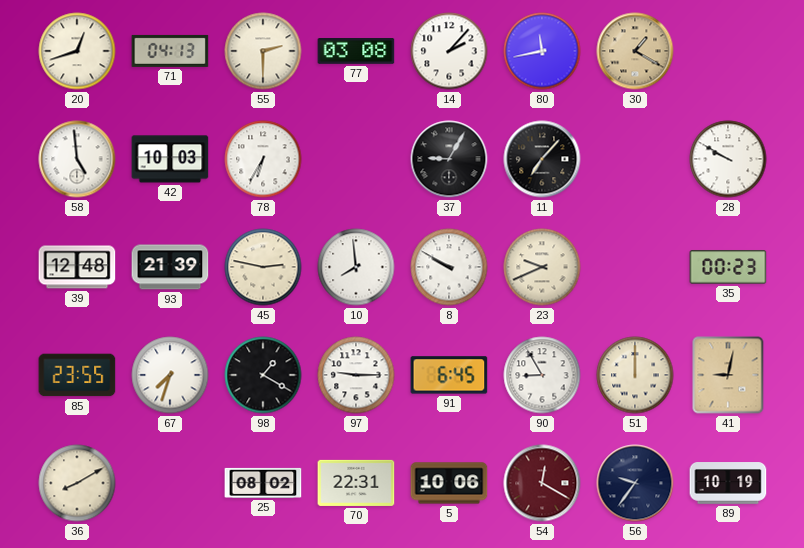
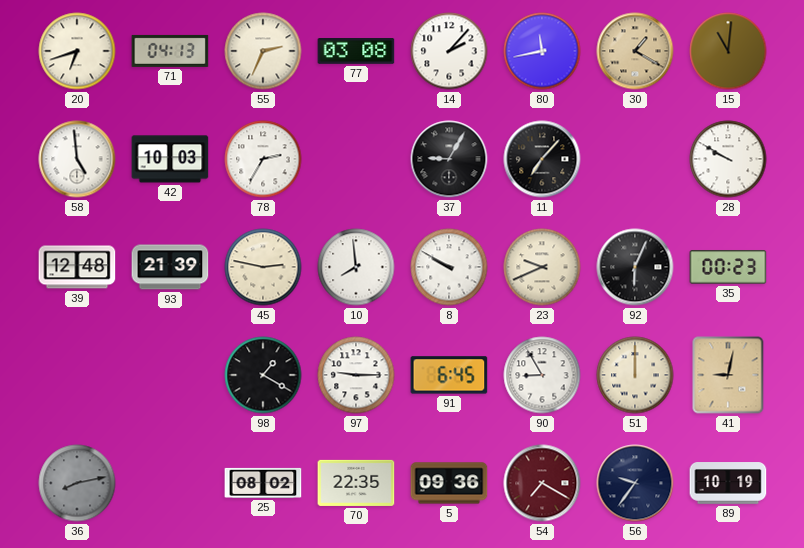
20: 12:42 -> 6:42 (77, 51)
55: 2:30 -> 2:34 (263, 51)
15: none -> 11:01 (728, 51)
78: 6:35 -> 2:35 (263, 159)
92: none -> 6:04 (635, 267)
85: 23:55 -> none (77, 375)
67: 7:33 -> none (170, 375)
36: 8:10 -> 8:13 (77, 483)
36 dial: cream -> grey (77, 483)
70: 22:31 -> 22:35 (356, 483)
5: 10:06 -> 09:36 (449, 483)
54: 12:20 -> 7:20 (542, 483)
